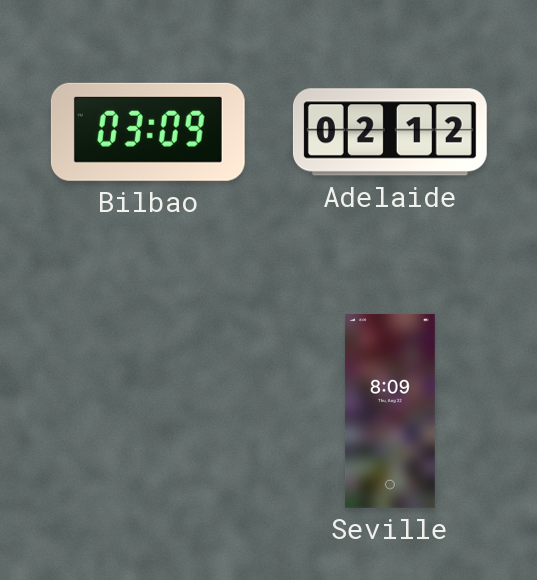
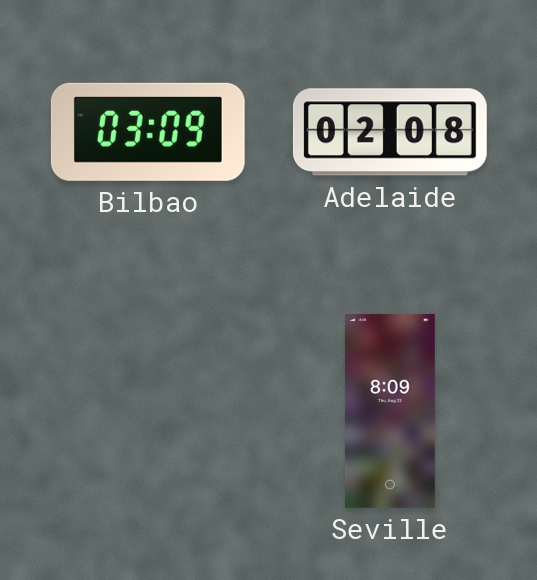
Adelaide: 02:12 -> 02:08 (390, 132)
